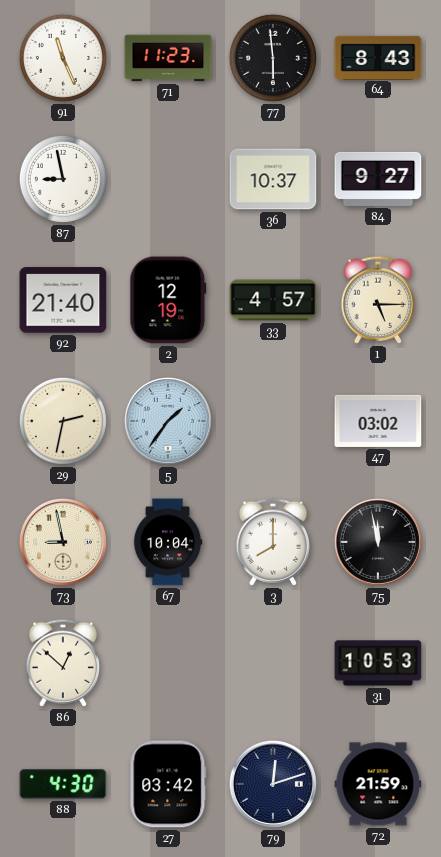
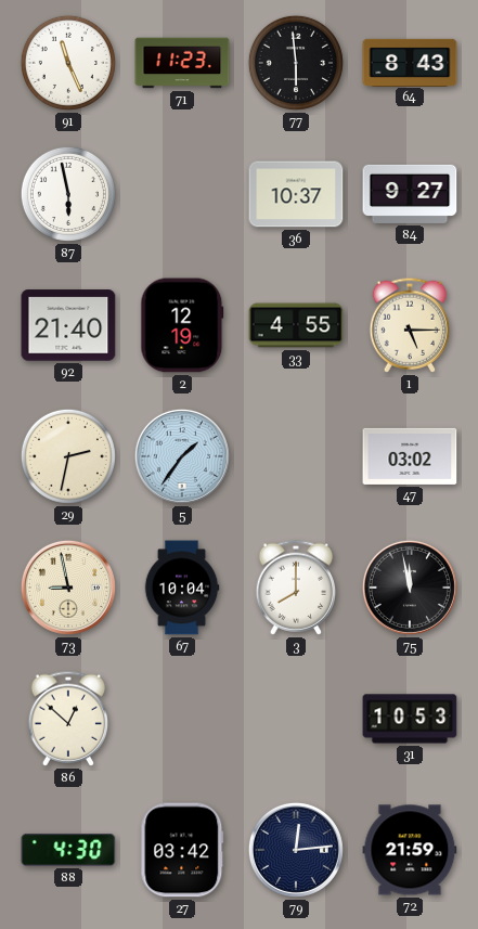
87: 8:58 -> 5:58 (68, 194)
33: 4:57 -> 4:55 (296, 325)
79: 12:12 -> 12:14 (296, 850)
